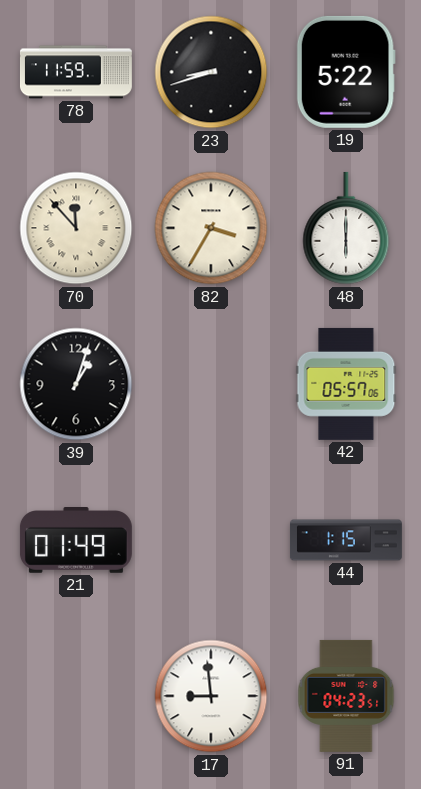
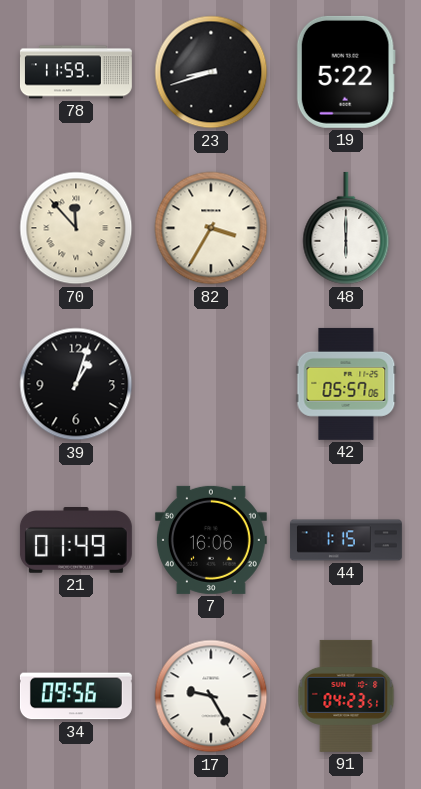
7: none -> 16:06 (211, 540)
34: none -> 09:56 (76, 696)
17: 8:59 -> 9:25 (211, 696)
